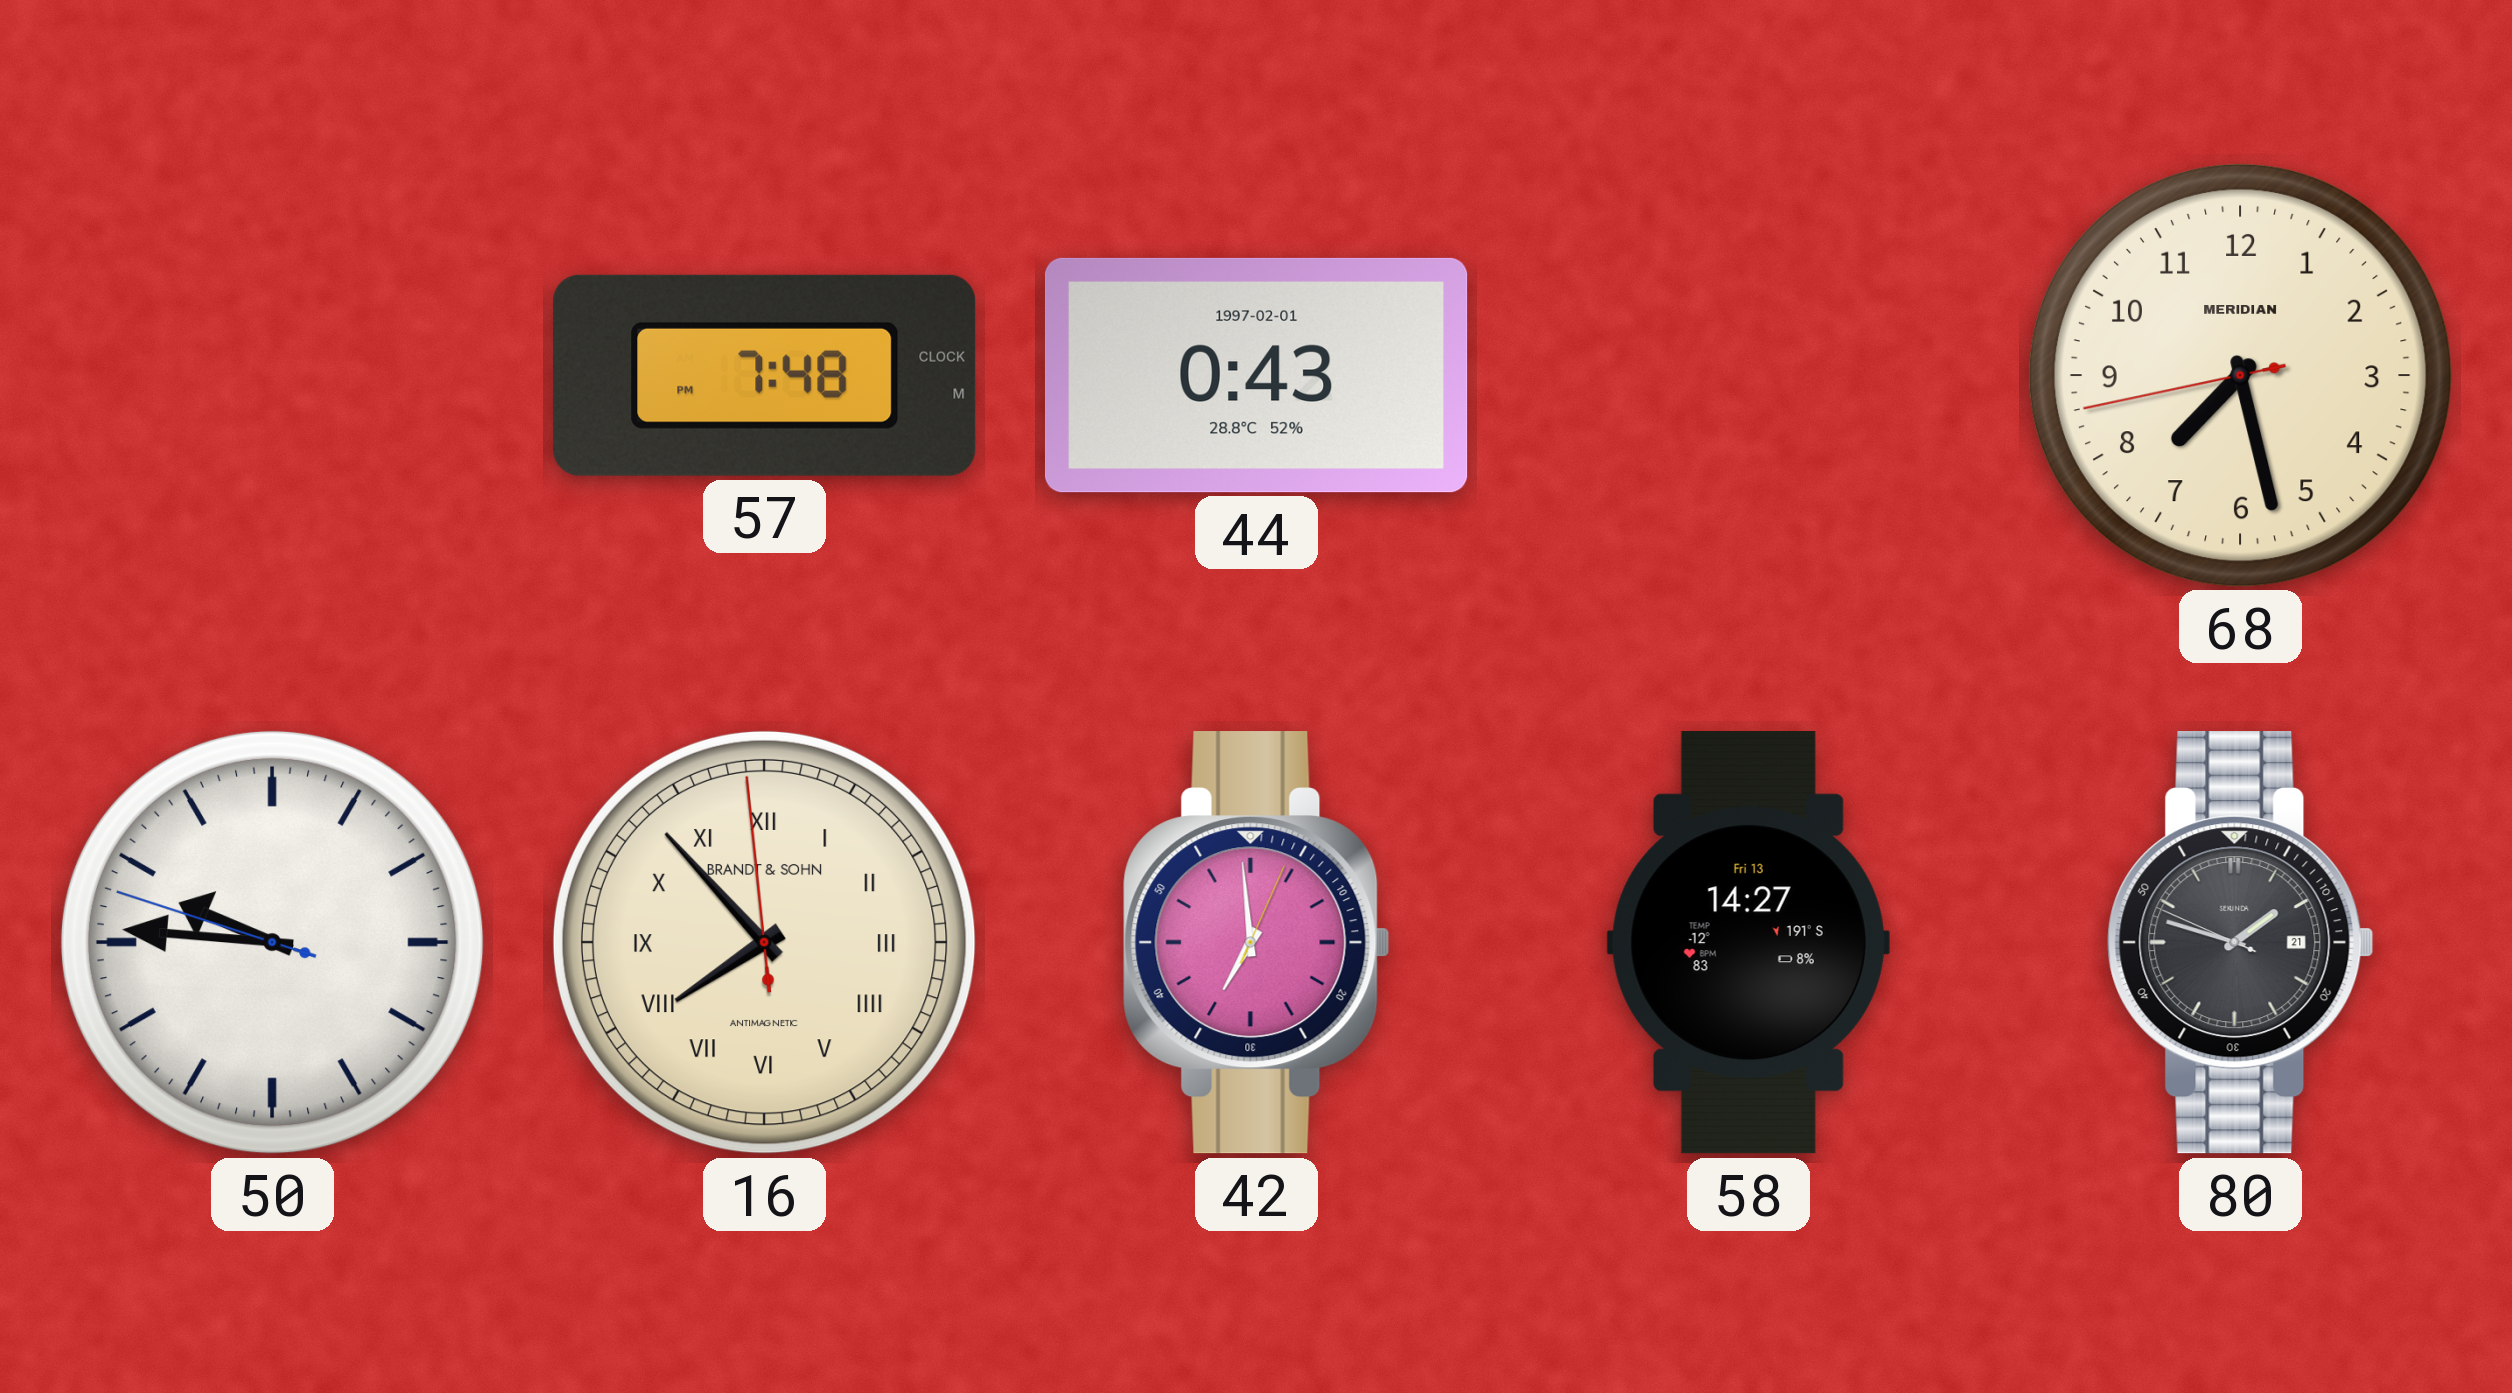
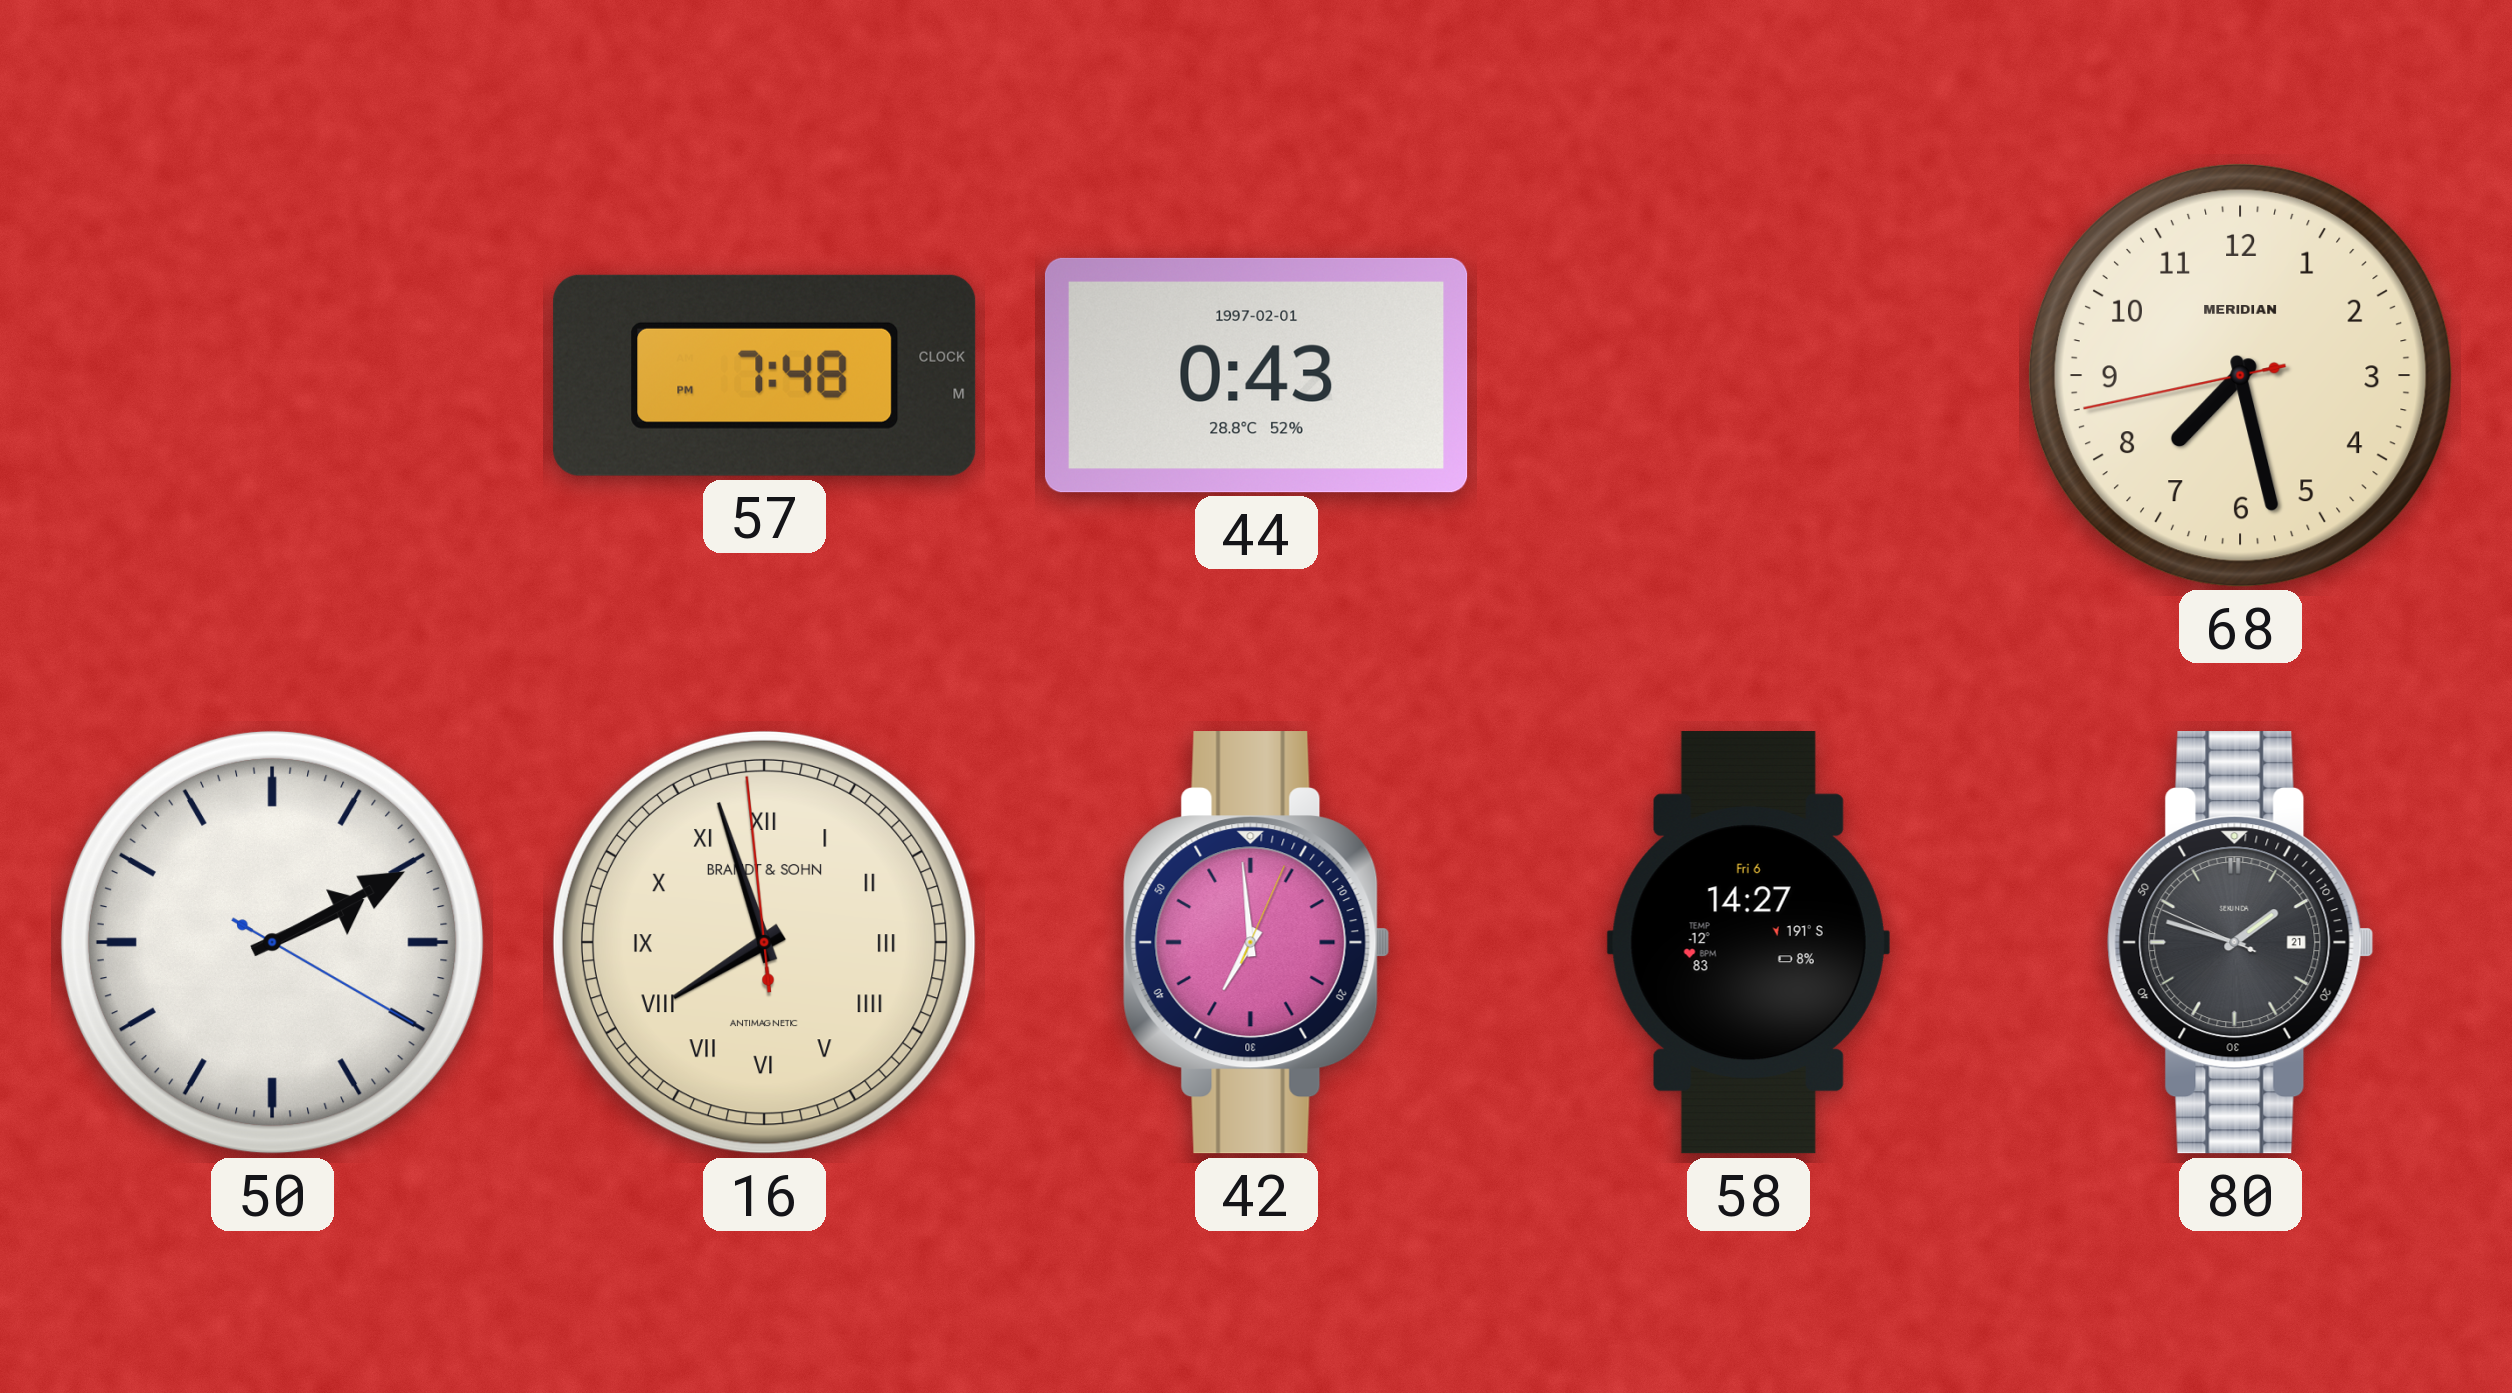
50: 9:45 -> 2:10 (272, 942)
16: 7:52 -> 7:56 (764, 942)
58 date: Fri 13 -> Fri 6 (1748, 943)
